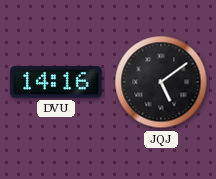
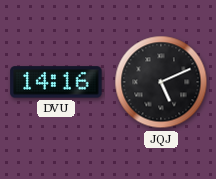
JQJ: 5:09 -> 5:11 (161, 82)
